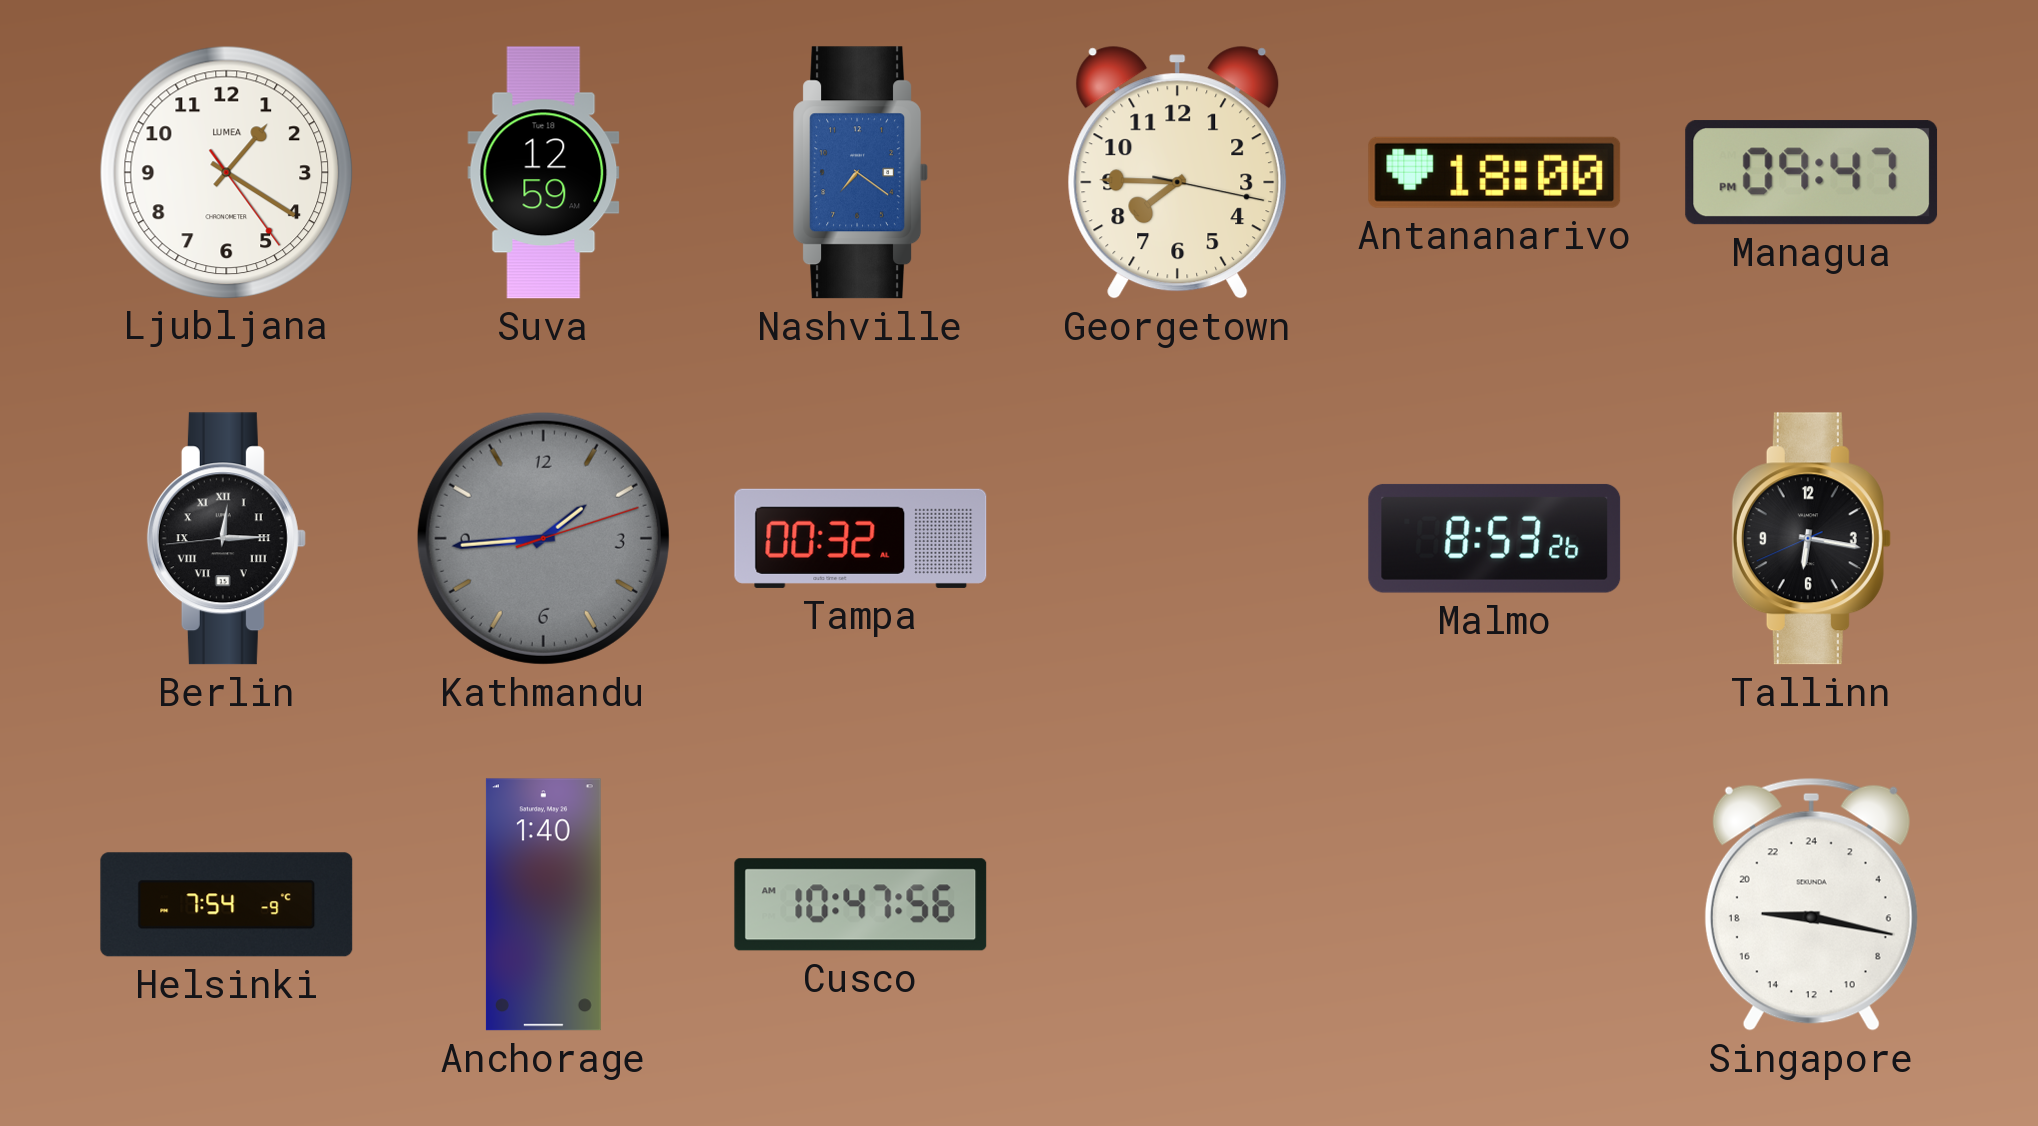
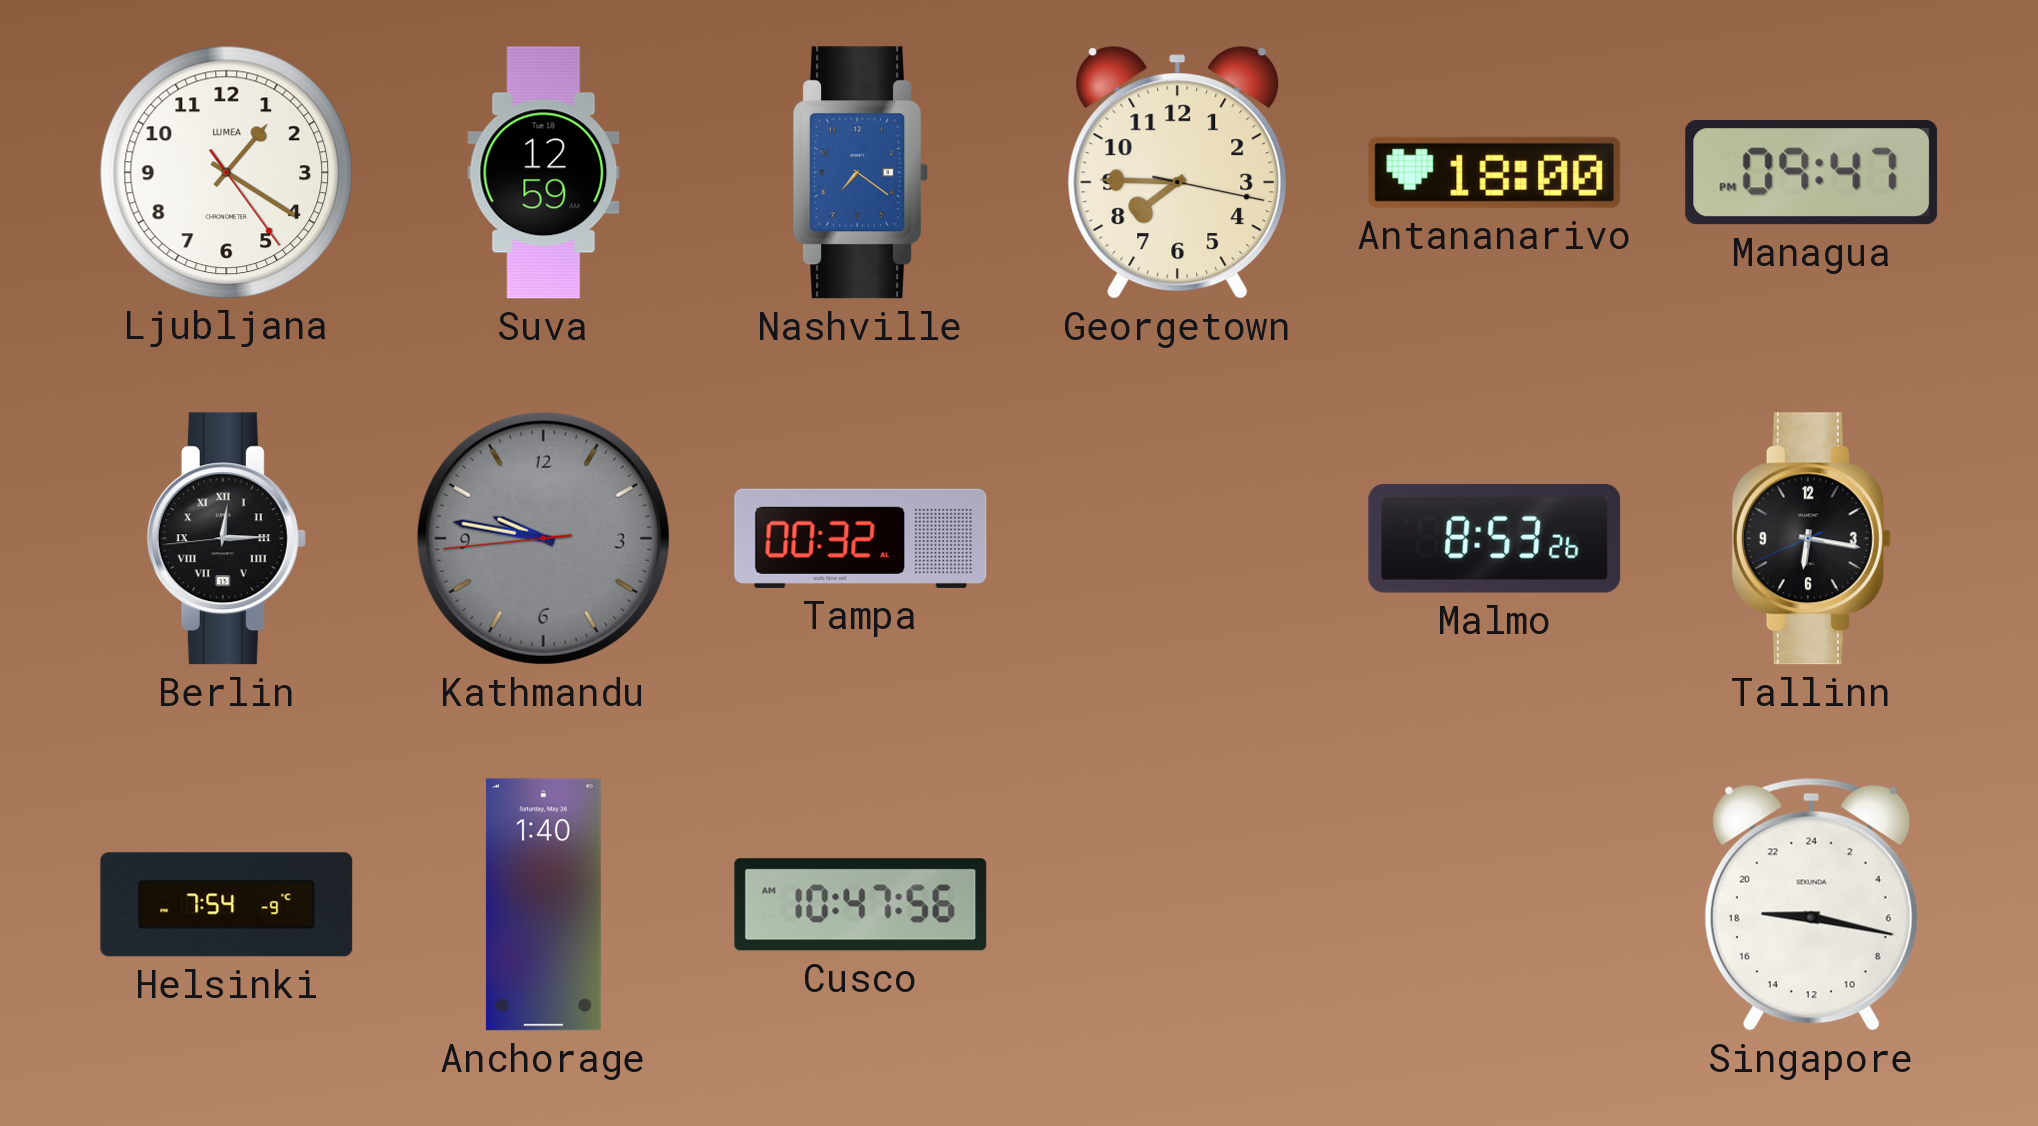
Kathmandu: 1:44 -> 9:46 (543, 538)
